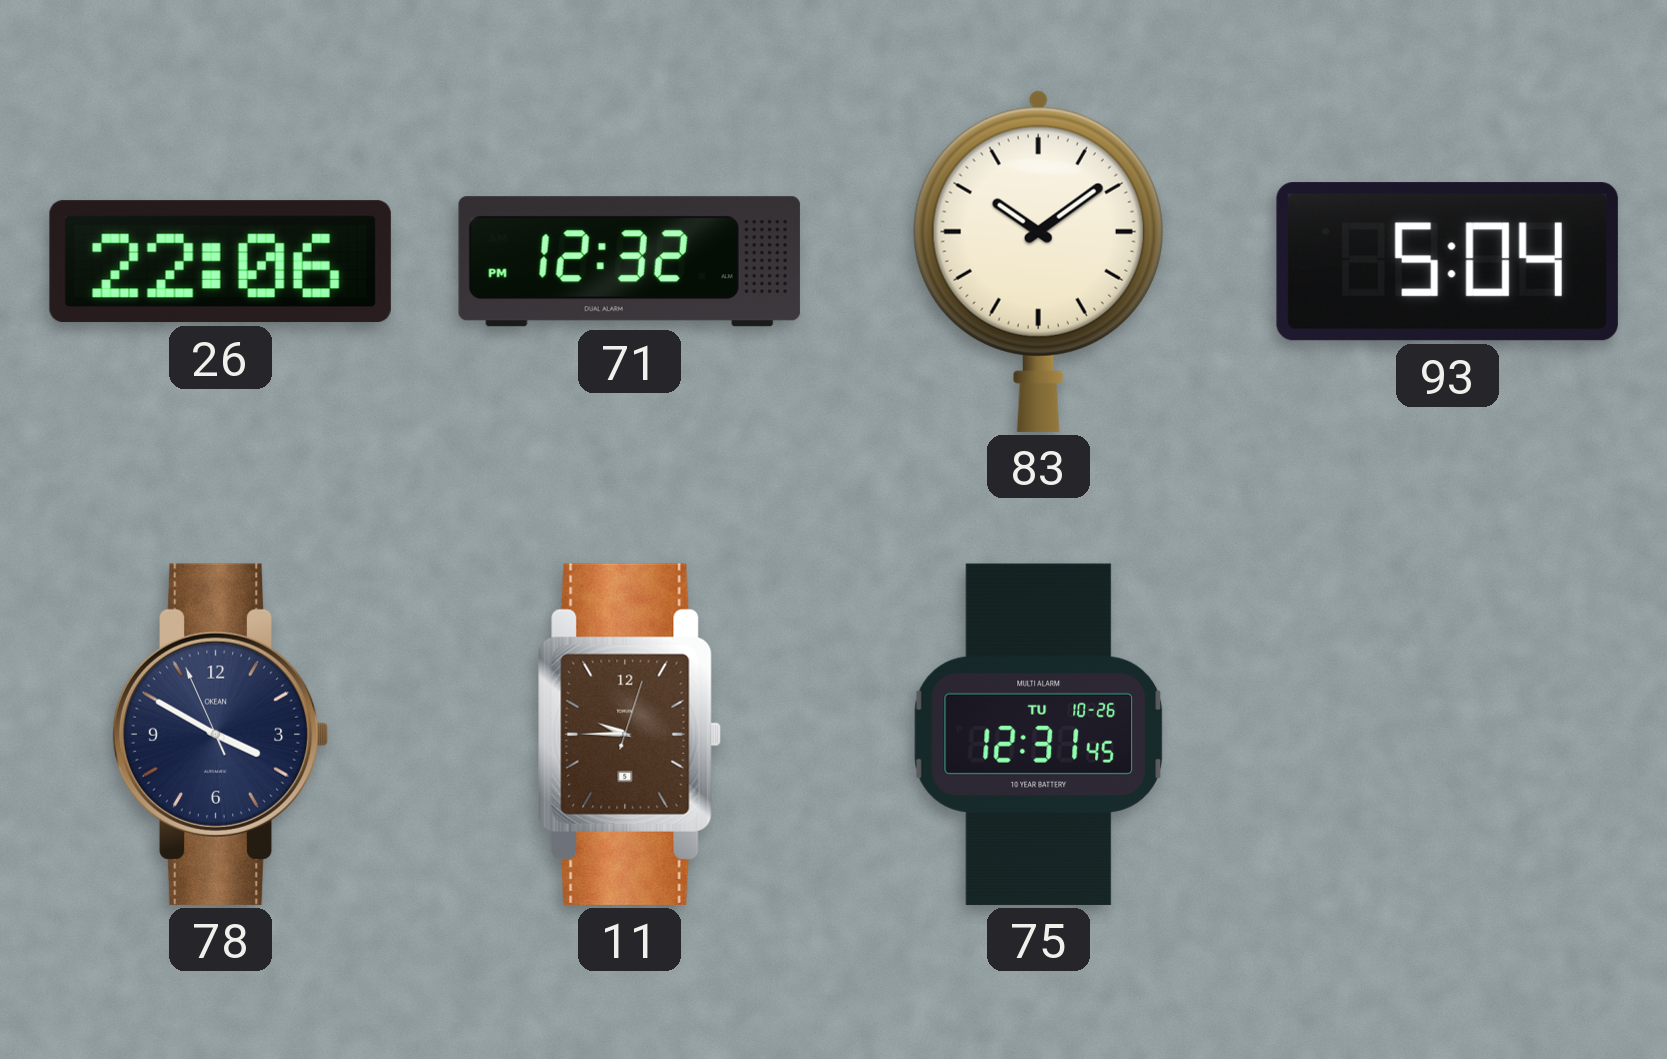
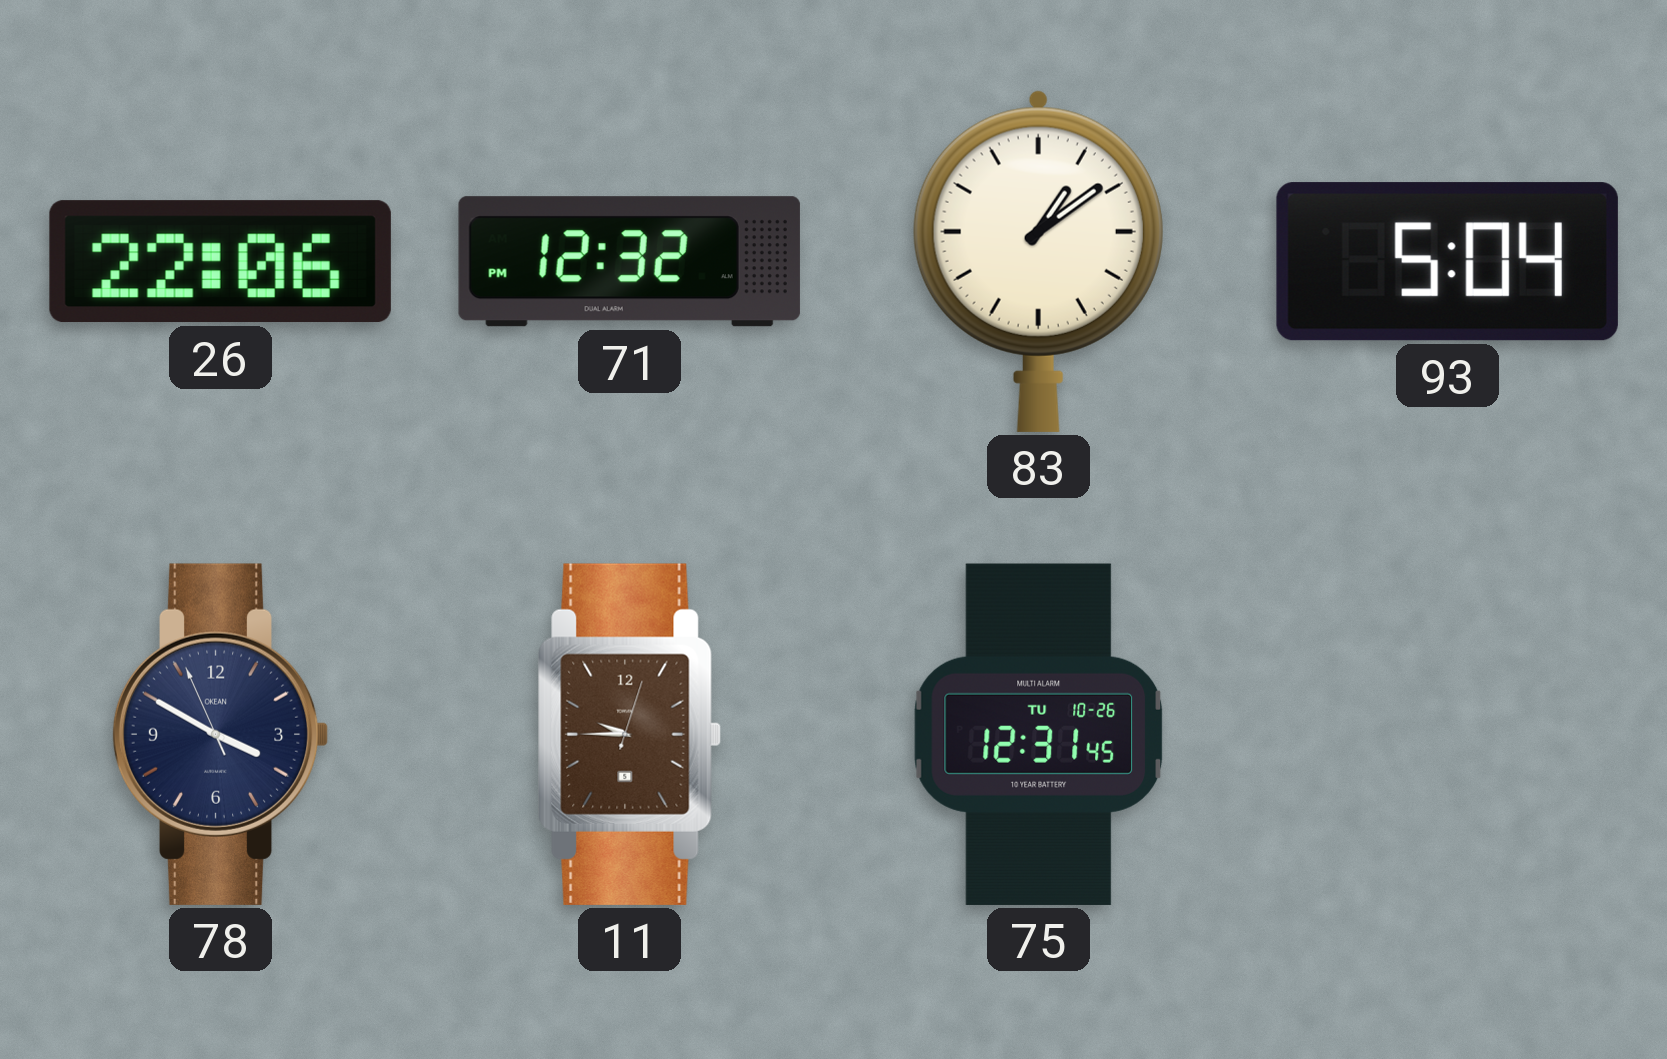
83: 10:09 -> 1:09 (1038, 261)
